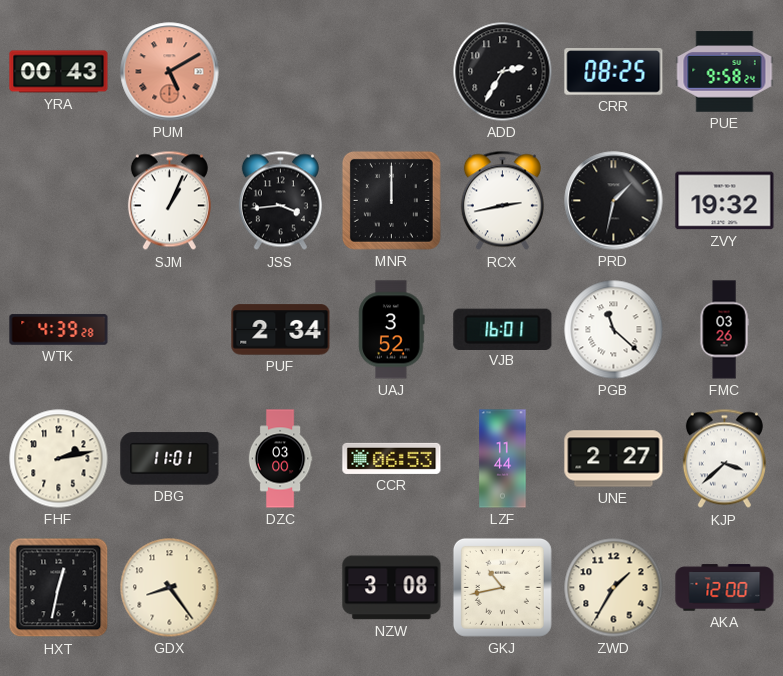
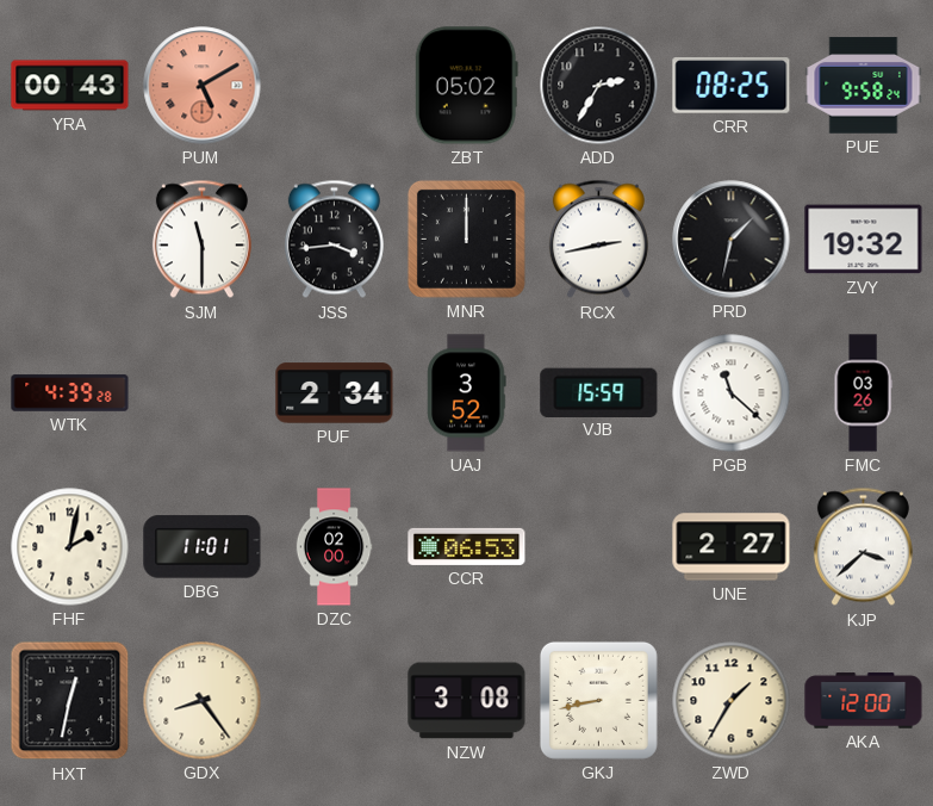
ZBT: none -> 05:02 (466, 86)
SJM: 1:04 -> 11:30 (201, 240)
VJB: 16:01 -> 15:59 (599, 392)
FHF: 2:13 -> 2:02 (70, 547)
DZC: 03:00 -> 02:00 (334, 547)
LZF: 11:44 -> none (503, 459)
GKJ: 10:43 -> 8:43 (598, 700)
